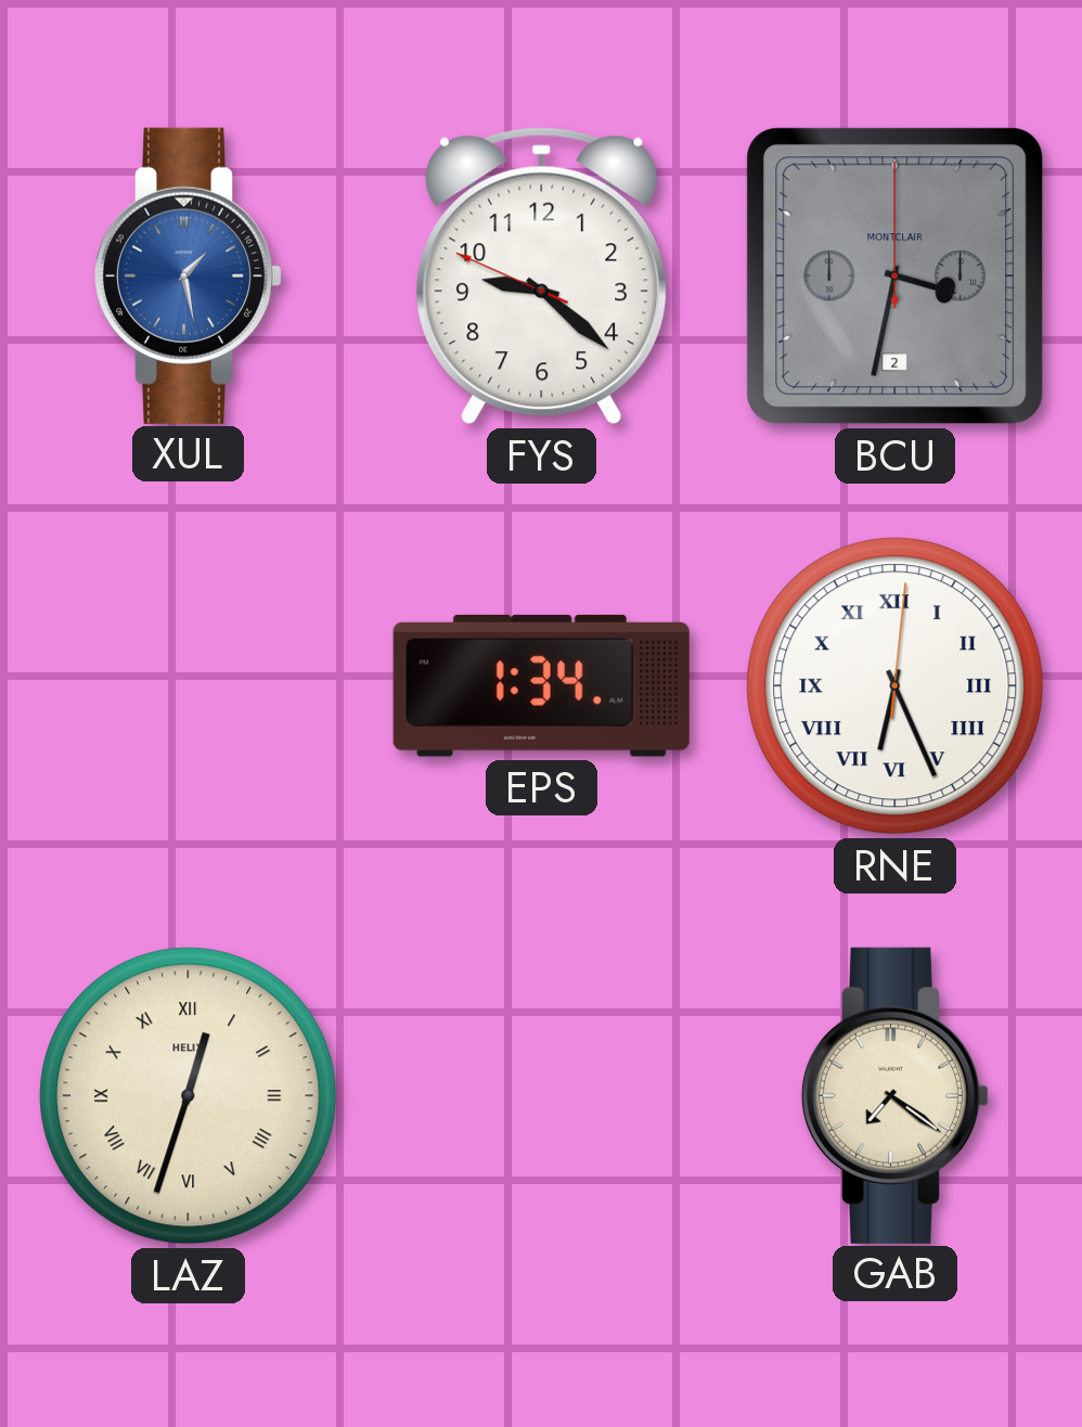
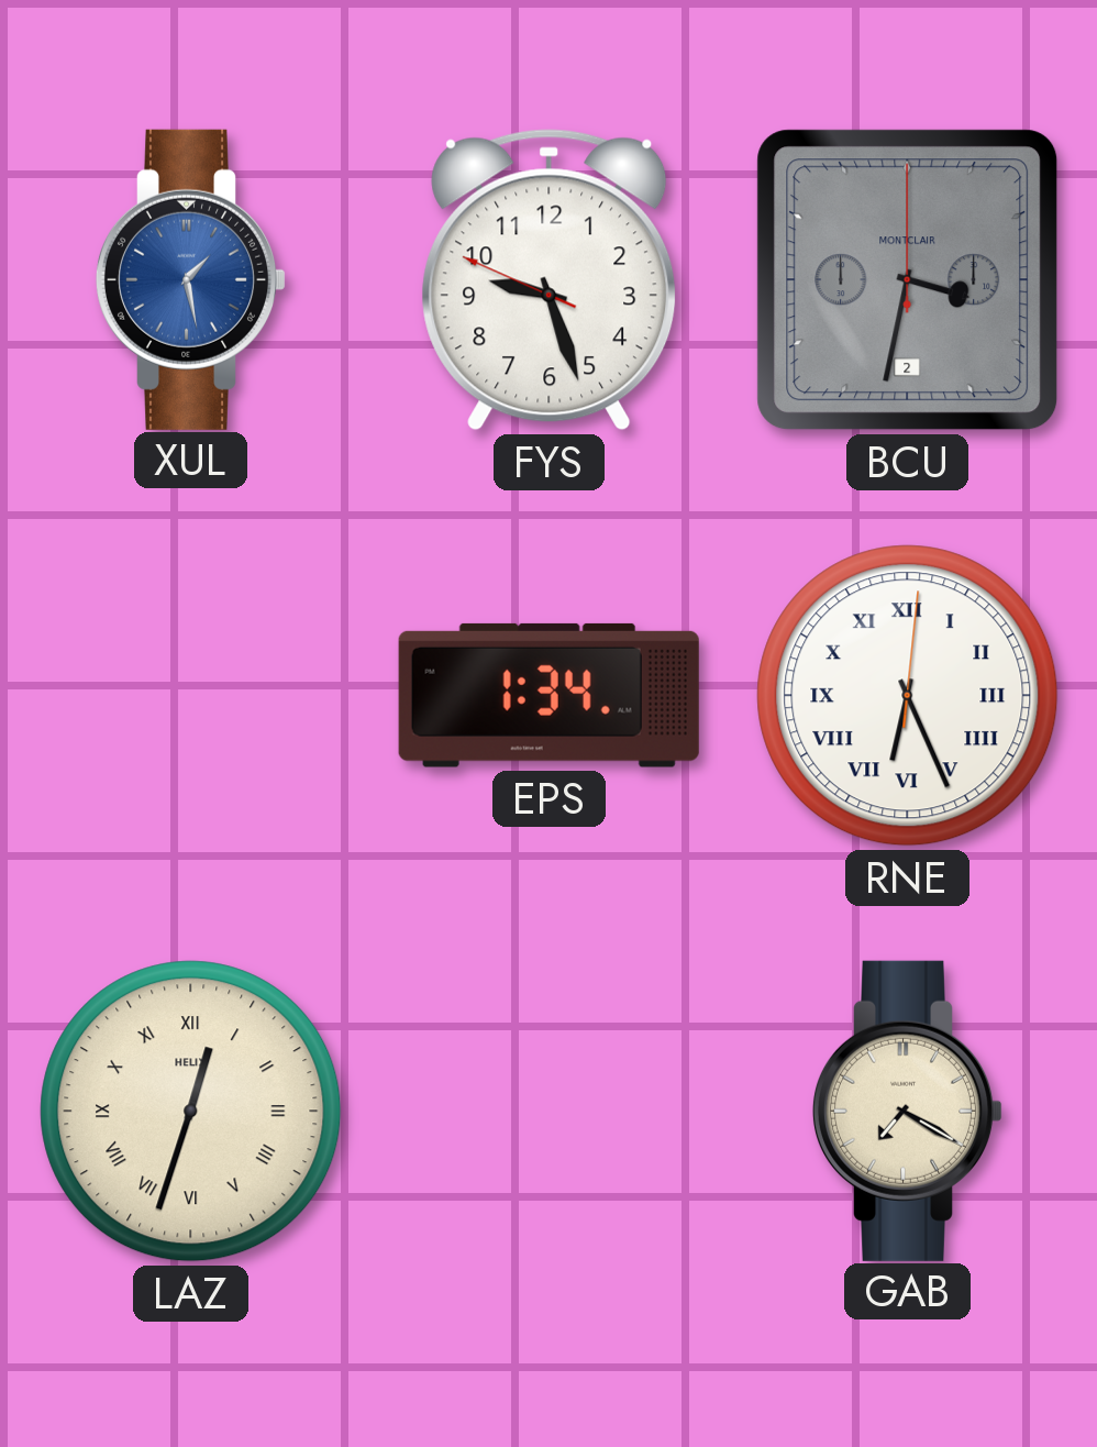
FYS: 9:21 -> 9:26 (550, 280)
GAB: 7:21 -> 7:20 (908, 1111)
